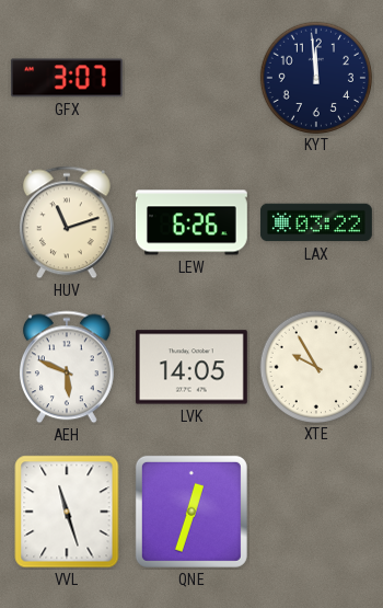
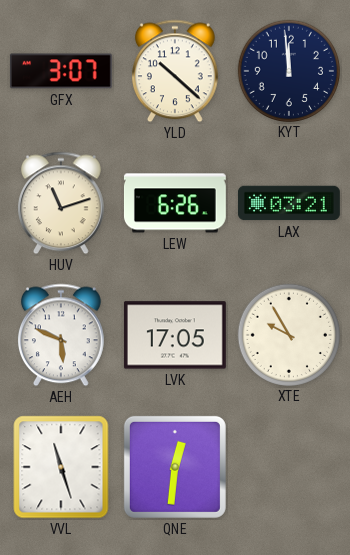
YLD: none -> 10:22 (175, 71)
LAX: 03:22 -> 03:21 (289, 203)
LVK: 14:05 -> 17:05 (175, 335)
QNE: 12:33 -> 12:31 (175, 467)
